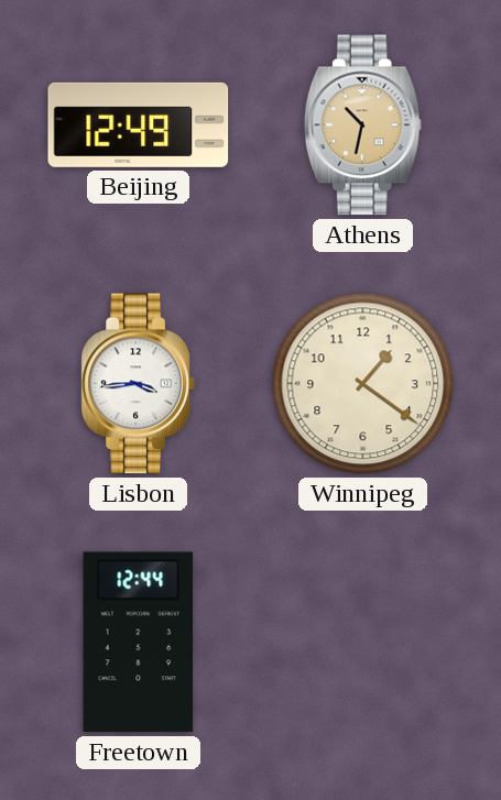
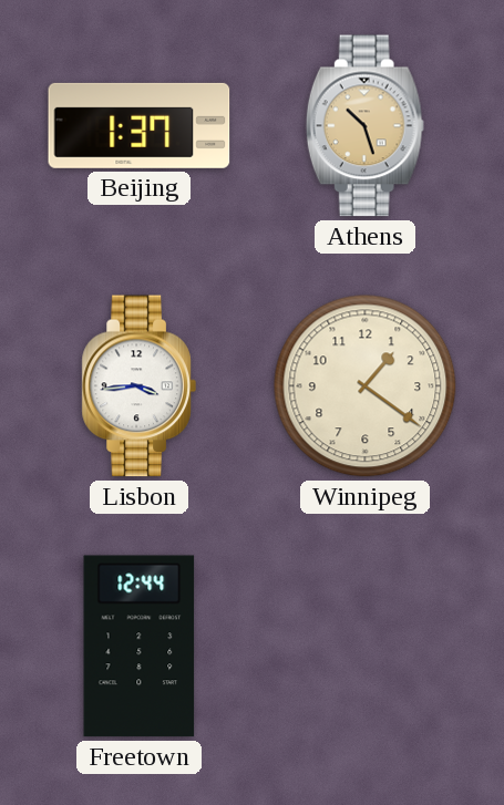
Beijing: 12:49 -> 1:37 (140, 125)
Athens: 10:32 -> 10:27 (364, 126)
